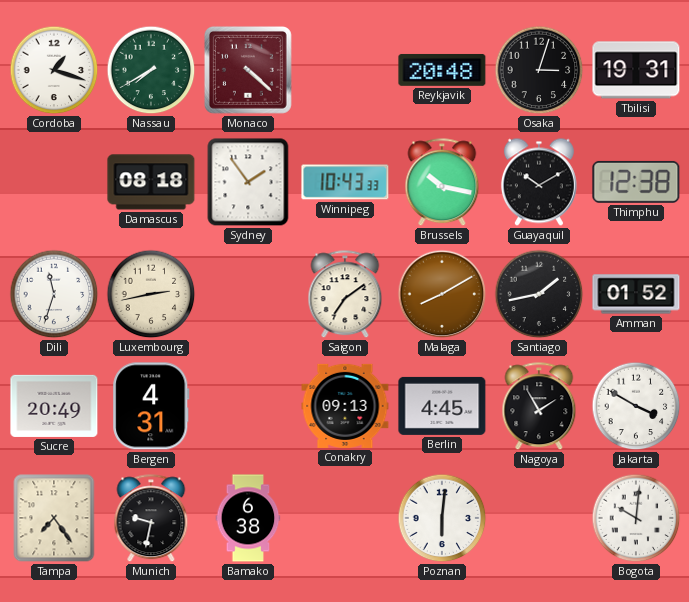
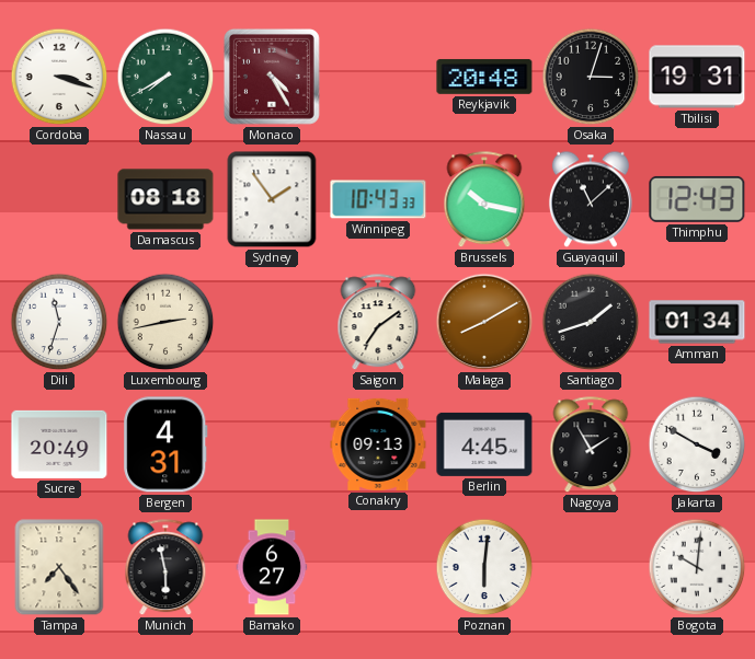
Cordoba: 1:18 -> 3:18 (59, 77)
Monaco: 4:22 -> 4:25 (272, 77)
Guayaquil: 10:10 -> 11:08 (591, 199)
Thimphu: 12:38 -> 12:43 (697, 199)
Santiago: 1:43 -> 1:42 (591, 322)
Amman: 01:52 -> 01:34 (697, 322)
Munich: 9:32 -> 5:58 (165, 568)
Bamako: 6:38 -> 6:27 (272, 567)
